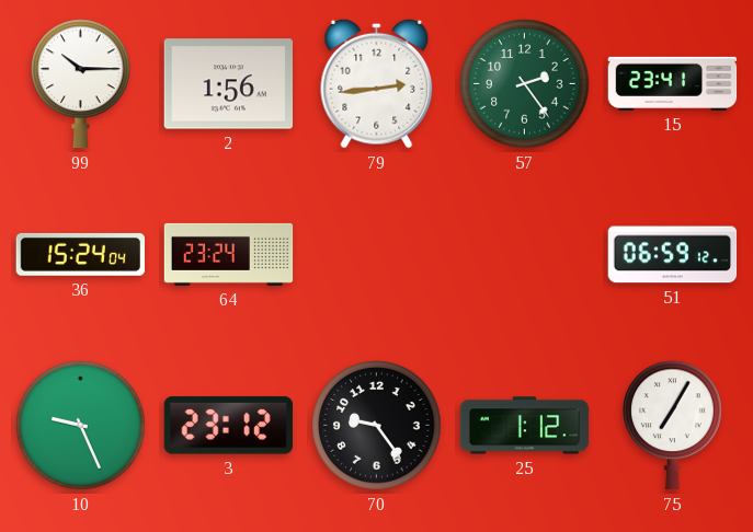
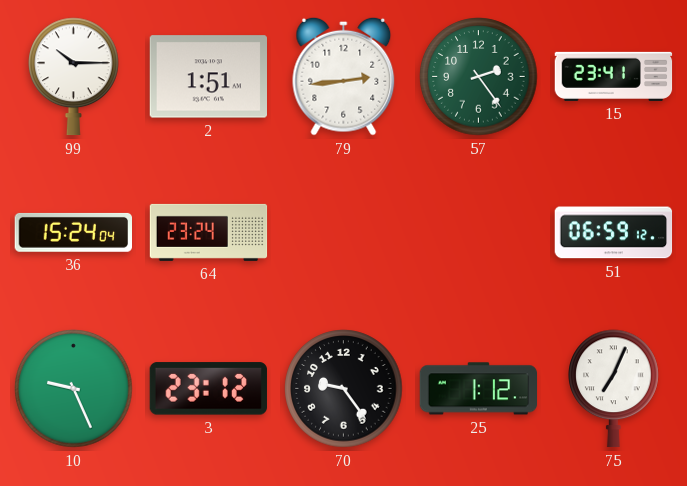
2: 1:56 -> 1:51 (208, 77)
75: 7:05 -> 7:04 (614, 389)
